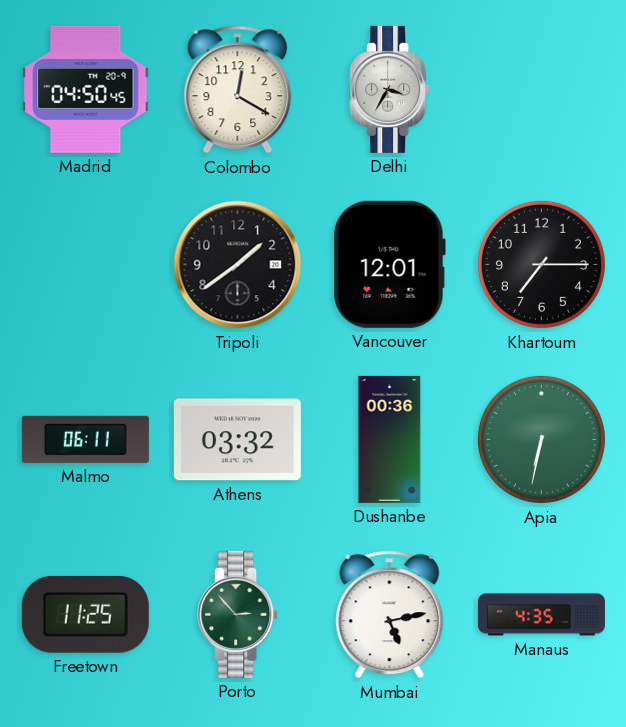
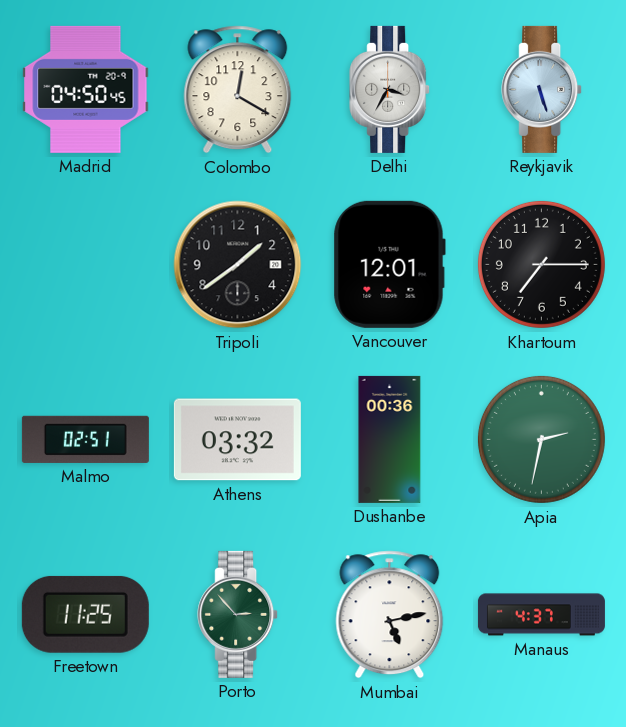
Reykjavik: none -> 5:27 (542, 89)
Malmo: 06:11 -> 02:51 (85, 439)
Apia: 6:32 -> 2:32 (541, 439)
Manaus: 4:35 -> 4:37 (541, 615)
